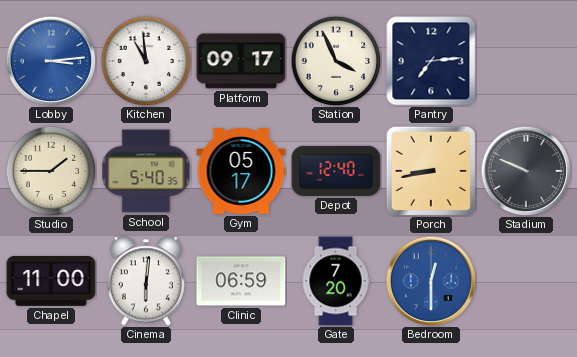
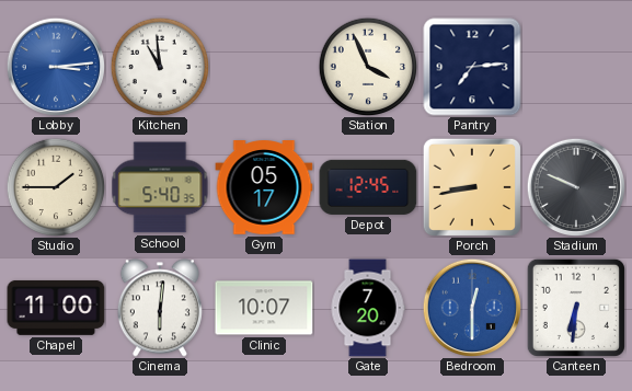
Platform: 09:17 -> none (241, 61)
Depot: 12:40 -> 12:45 (368, 187)
Clinic: 06:59 -> 10:07 (264, 308)
Canteen: none -> 6:31 (576, 308)
